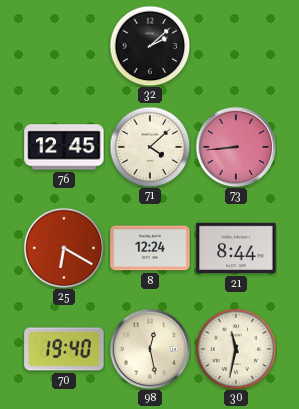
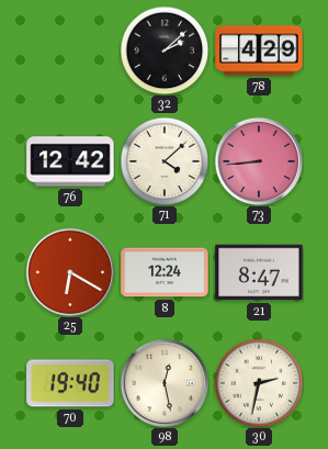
78: none -> 4:29 (259, 50)
76: 12:45 -> 12:42 (70, 161)
21: 8:44 -> 8:47 (259, 272)
30: 11:32 -> 2:32 (259, 383)
